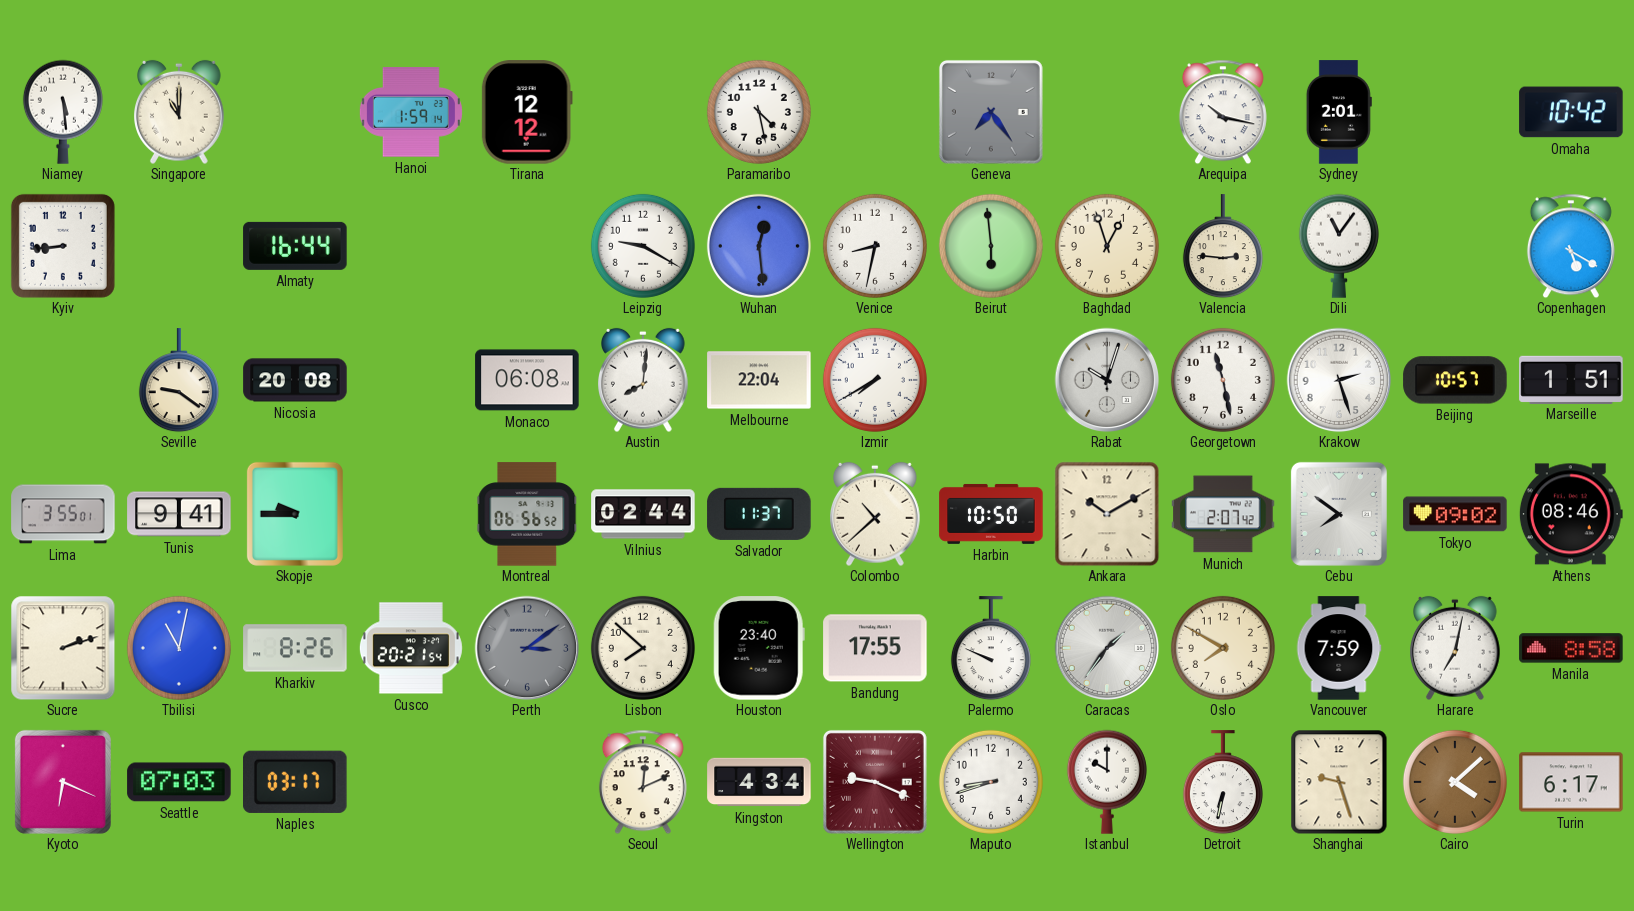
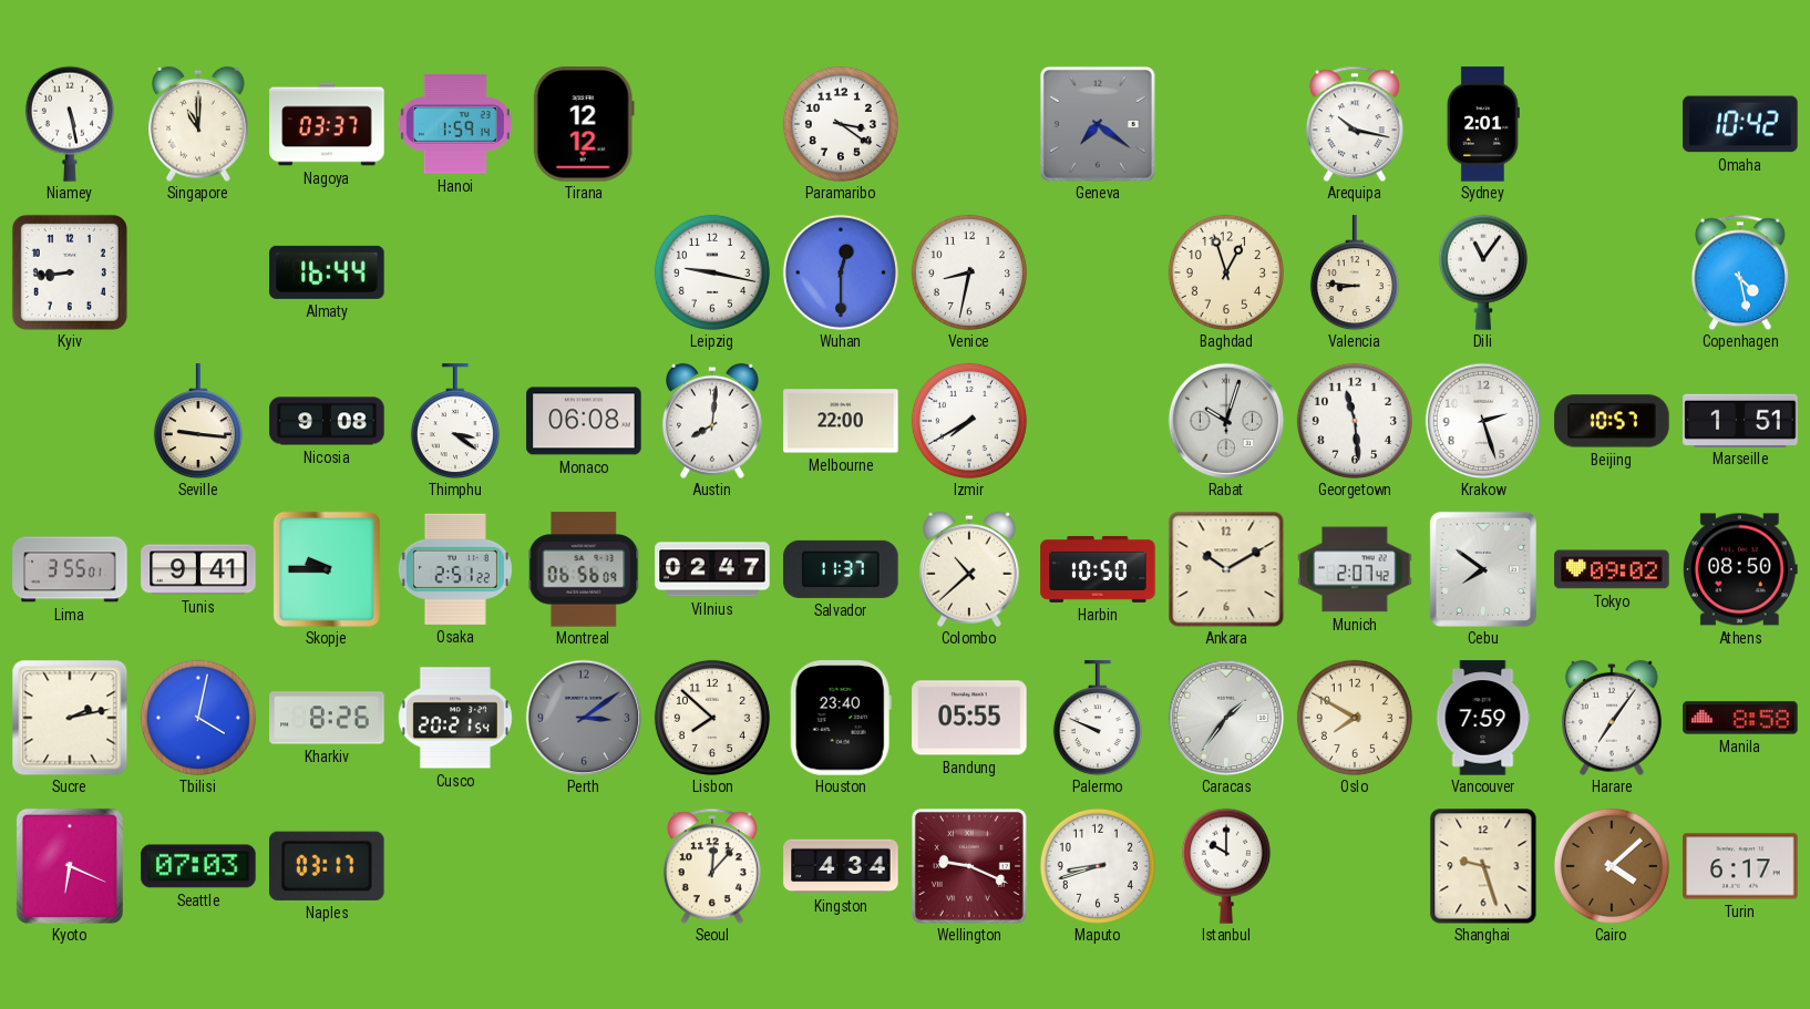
Niamey: 5:29 -> 5:28 (70, 124)
Nagoya: none -> 03:37 (327, 124)
Paramaribo: 4:28 -> 3:21 (841, 124)
Geneva: 7:24 -> 7:21 (1098, 124)
Leipzig: 9:20 -> 9:17 (712, 272)
Wuhan: 12:29 -> 12:30 (841, 272)
Beirut: 5:59 -> none (991, 246)
Valencia: 2:46 -> 8:46 (1355, 272)
Copenhagen: 5:20 -> 4:28 (1740, 272)
Seville: 9:21 -> 9:16 (198, 421)
Nicosia: 20:08 -> 9:08 (327, 421)
Thimphu: none -> 3:21 (455, 421)
Melbourne: 22:04 -> 22:00 (841, 421)
Georgetown: 11:28 -> 11:29 (1355, 421)
Osaka: none -> 2:51 (455, 569)
Montreal: 06:56:52 -> 06:56:09 (584, 569)
Vilnius: 02:44 -> 02:47 (712, 569)
Athens: 08:46 -> 08:50 (1740, 569)
Sucre: 2:12 -> 2:13 (70, 718)
Tbilisi: 11:02 -> 4:02 (198, 718)
Bandung: 17:55 -> 05:55 (969, 718)
Harare: 7:02 -> 7:06 (1613, 718)
Seoul: 12:11 -> 12:07 (712, 866)
Detroit: 6:32 -> none (1223, 782)
